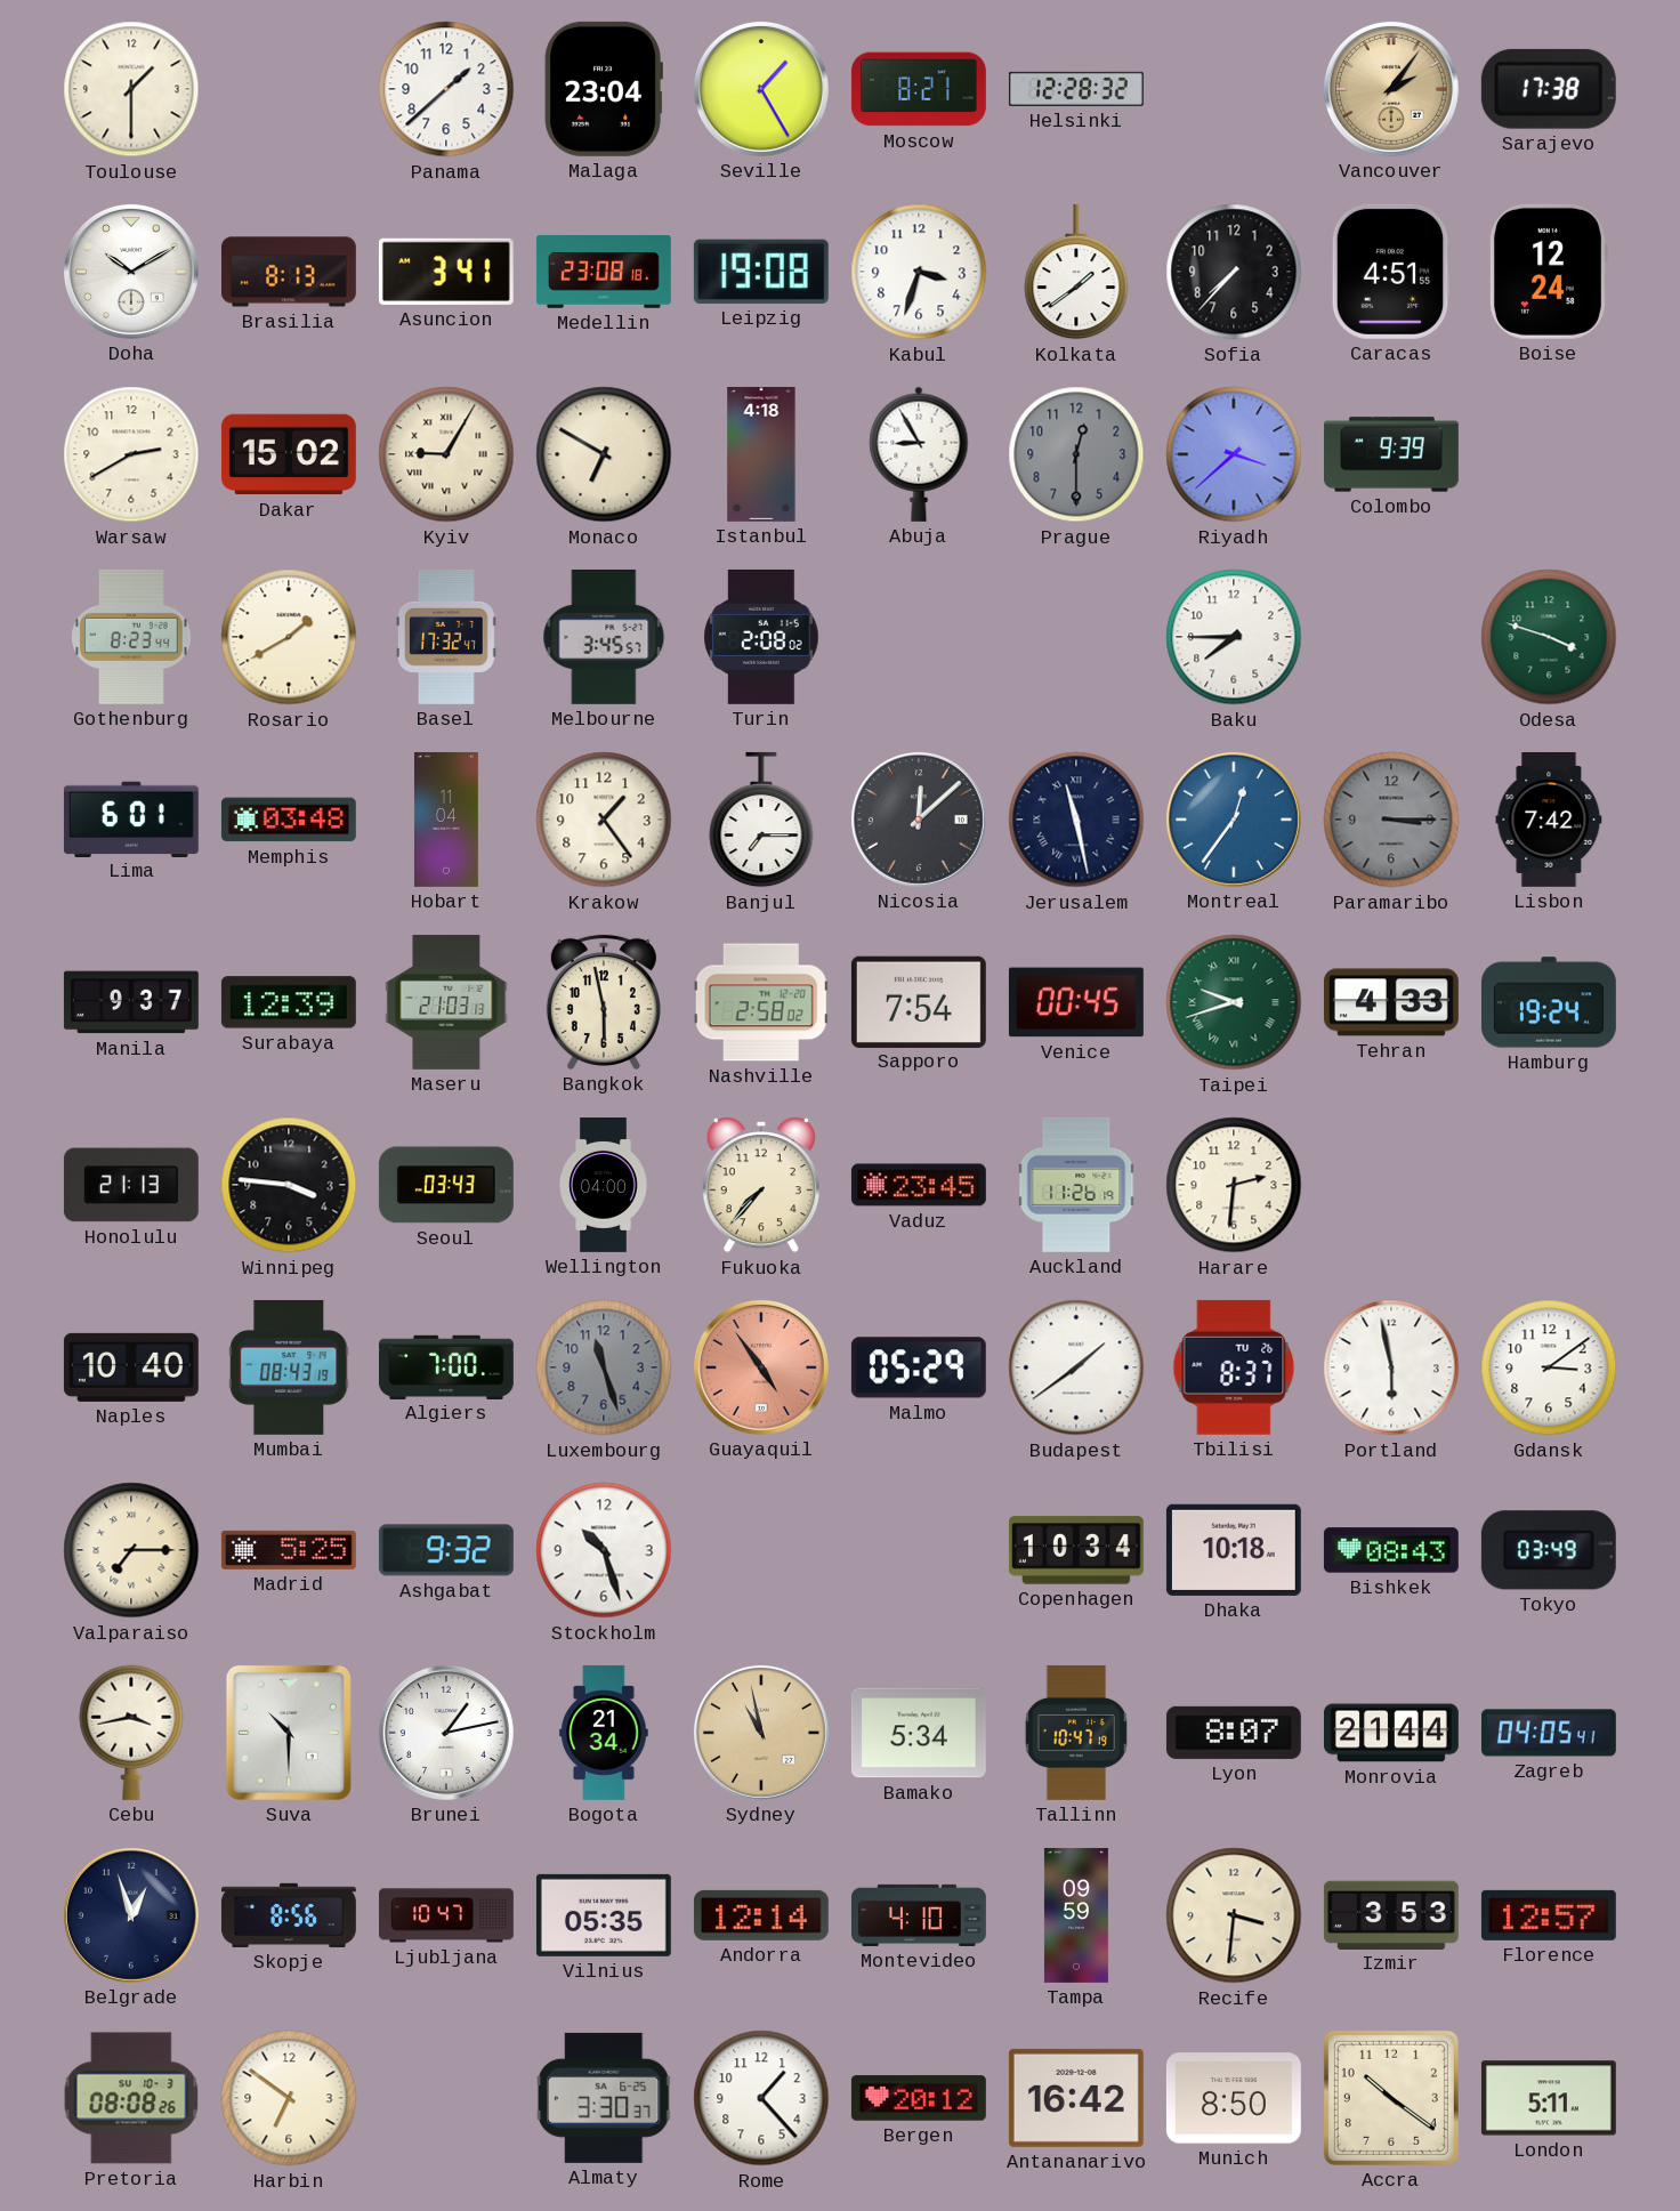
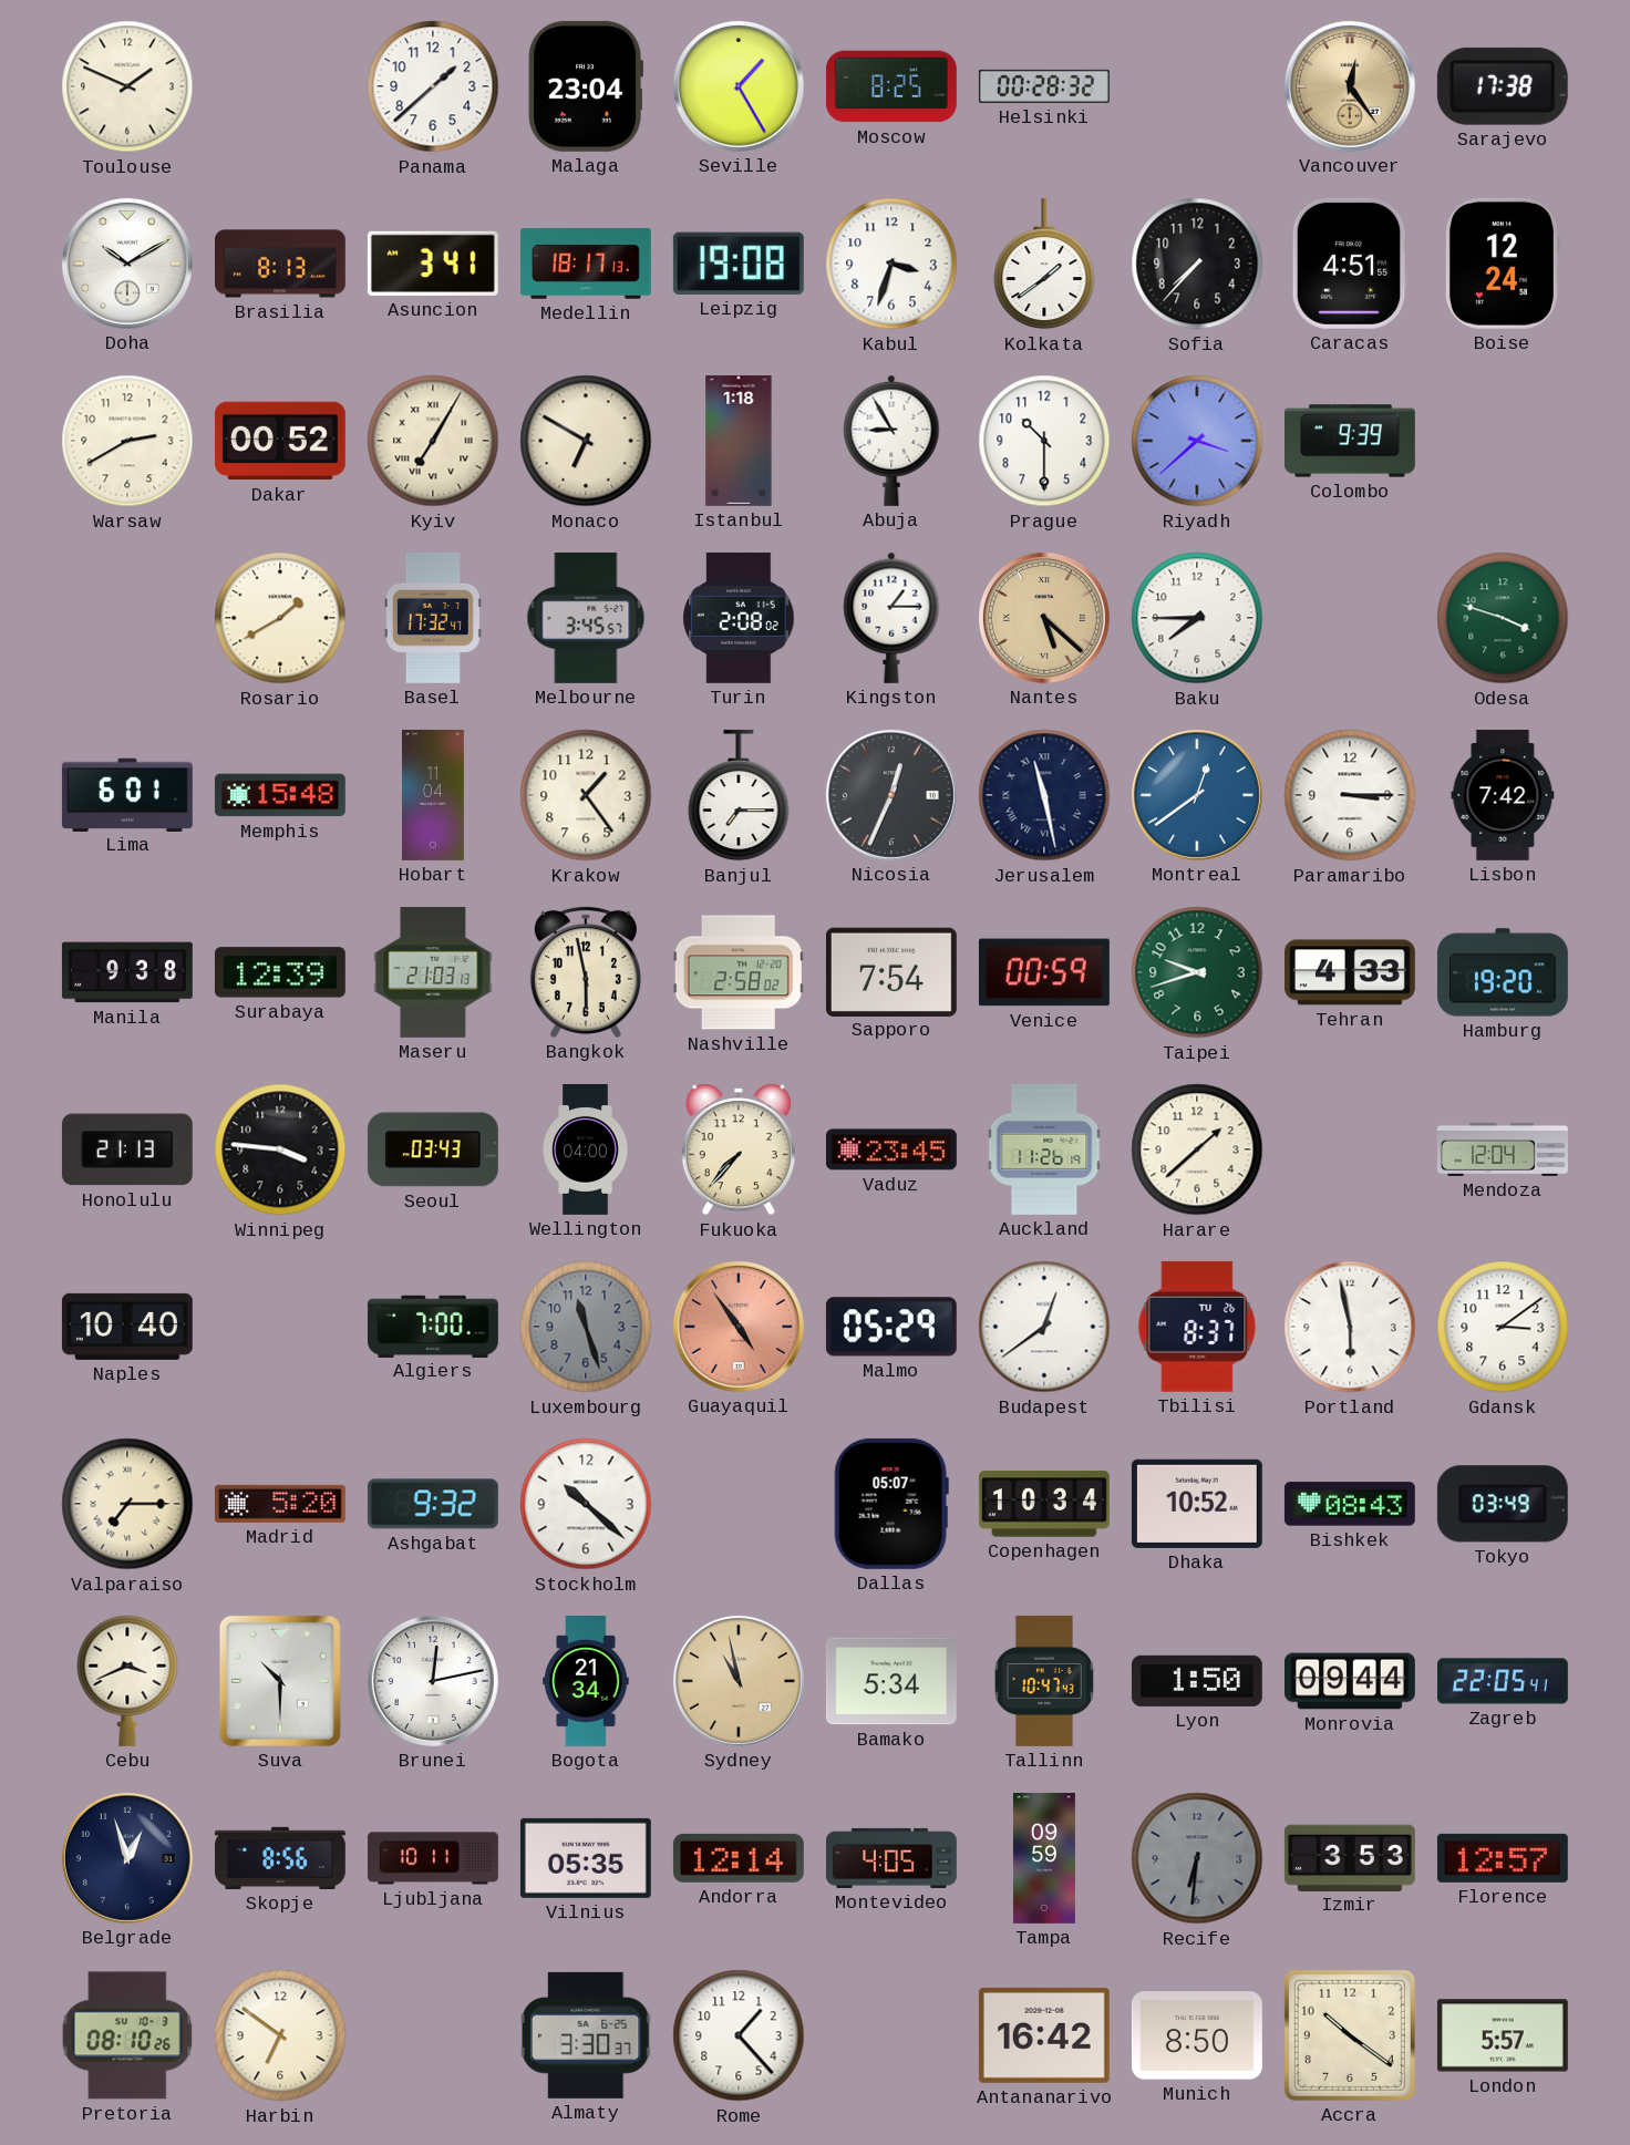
Toulouse: 1:30 -> 1:49 (127, 86)
Moscow: 8:21 -> 8:25 (891, 86)
Helsinki: 12:28 -> 00:28 (1044, 86)
Vancouver: 2:06 -> 12:24 (1350, 86)
Medellin: 23:08 -> 18:17 (586, 264)
Dakar: 15:02 -> 00:52 (280, 441)
Kyiv: 9:05 -> 7:05 (433, 441)
Istanbul: 4:18 -> 1:18 (739, 441)
Prague: 12:30 -> 10:30 (1044, 441)
Prague dial: grey -> white (1044, 441)
Gothenburg: 8:23 -> none (131, 637)
Kingston: none -> 1:15 (891, 618)
Nantes: none -> 5:22 (1044, 618)
Memphis: 03:48 -> 15:48 (280, 795)
Nicosia: 12:08 -> 12:34 (891, 795)
Montreal: 12:36 -> 12:39 (1197, 795)
Paramaribo dial: grey -> white (1350, 795)
Manila: 9:37 -> 9:38 (127, 972)
Venice: 00:45 -> 00:59 (1044, 972)
Taipei numerals: Roman -> Arabic (1197, 972)
Hamburg: 19:24 -> 19:20 (1503, 972)
Harare: 2:31 -> 1:38 (1197, 1149)
Mendoza: none -> 12:04 (1503, 1149)
Mumbai: 08:43 -> none (289, 1367)
Budapest: 1:39 -> 12:39 (1044, 1327)
Madrid: 5:25 -> 5:20 (280, 1504)
Stockholm: 10:27 -> 10:22 (586, 1504)
Dallas: none -> 05:07 (891, 1504)
Dhaka: 10:18 -> 10:52 (1197, 1504)
Cebu: 3:43 -> 3:41 (127, 1681)
Brunei: 1:13 -> 12:13 (433, 1681)
Tallinn: 10:47:19 -> 10:47:43 (1044, 1681)
Lyon: 8:07 -> 1:50 (1197, 1681)
Monrovia: 21:44 -> 09:44 (1350, 1681)
Zagreb: 04:05 -> 22:05 (1503, 1681)
Ljubljana: 10:47 -> 10:11 (434, 1858)
Montevideo: 4:10 -> 4:05 (891, 1858)
Recife: 3:31 -> 6:31 (1197, 1858)
Recife dial: cream -> grey (1197, 1858)
Pretoria: 08:08 -> 08:10 (127, 2035)
Bergen: 20:12 -> none (919, 2098)
London: 5:11 -> 5:57 (1503, 2035)
